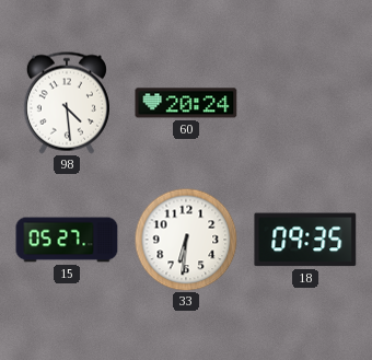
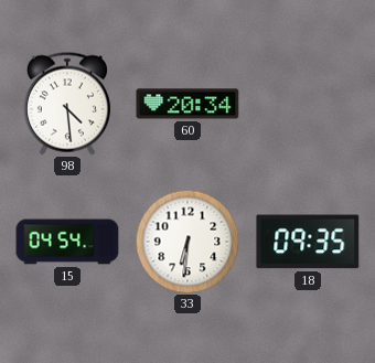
60: 20:24 -> 20:34 (187, 104)
15: 05:27 -> 04:54 (67, 242)
